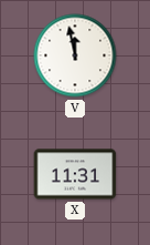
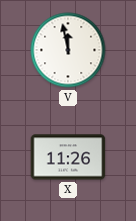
X: 11:31 -> 11:26 (68, 157)
